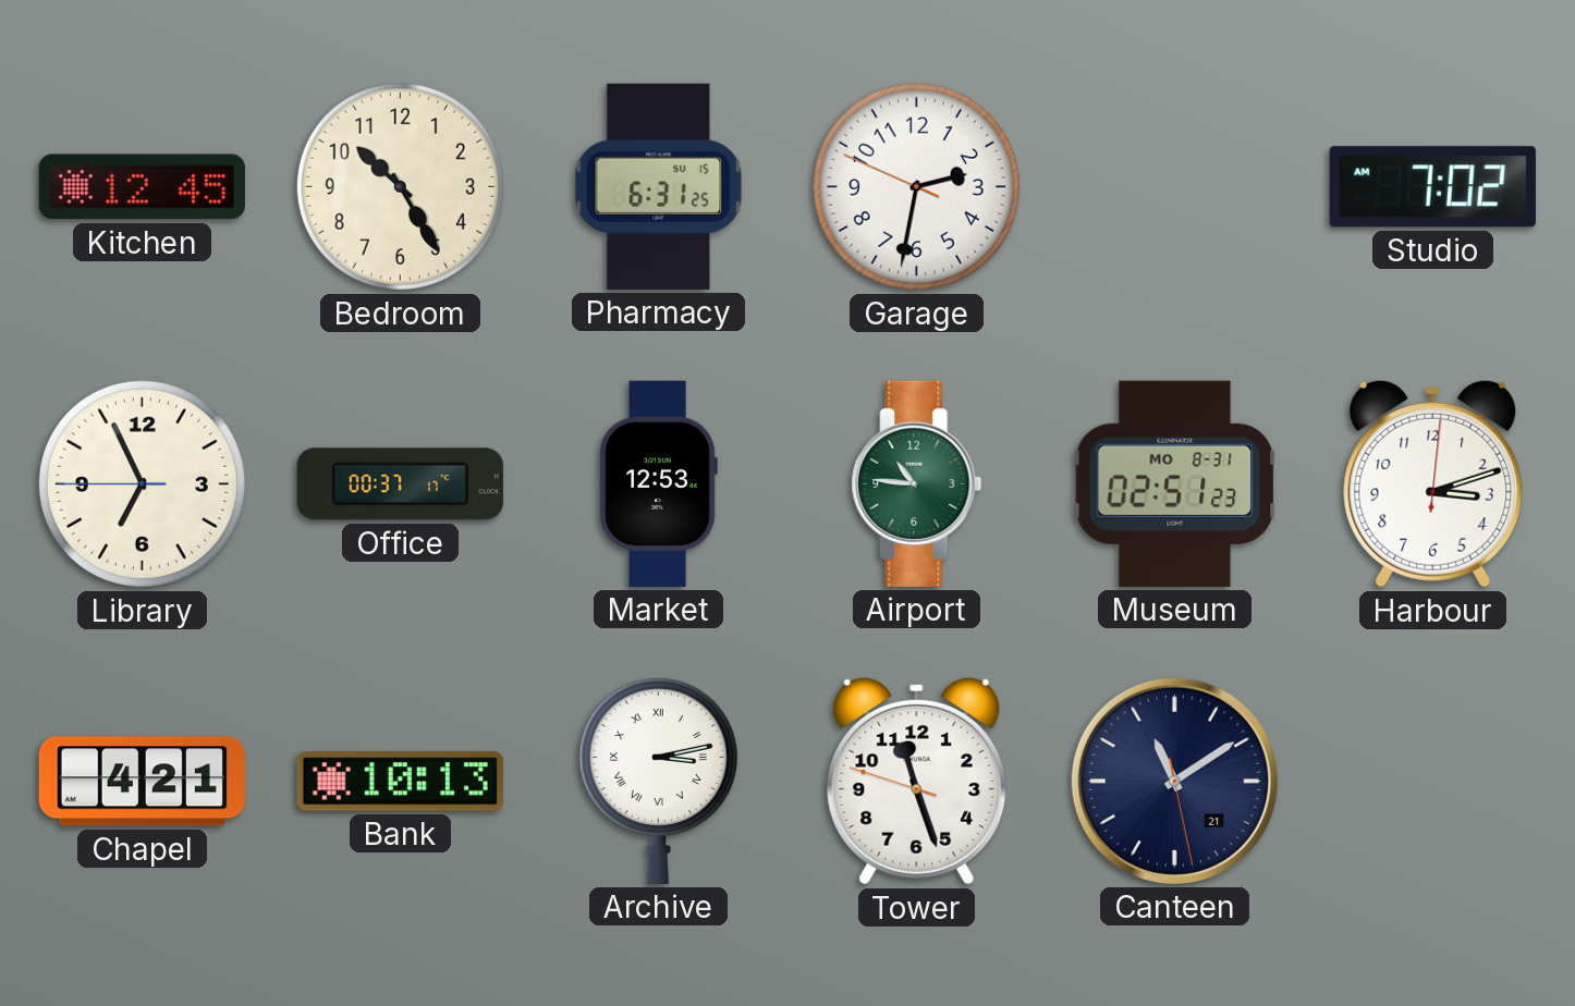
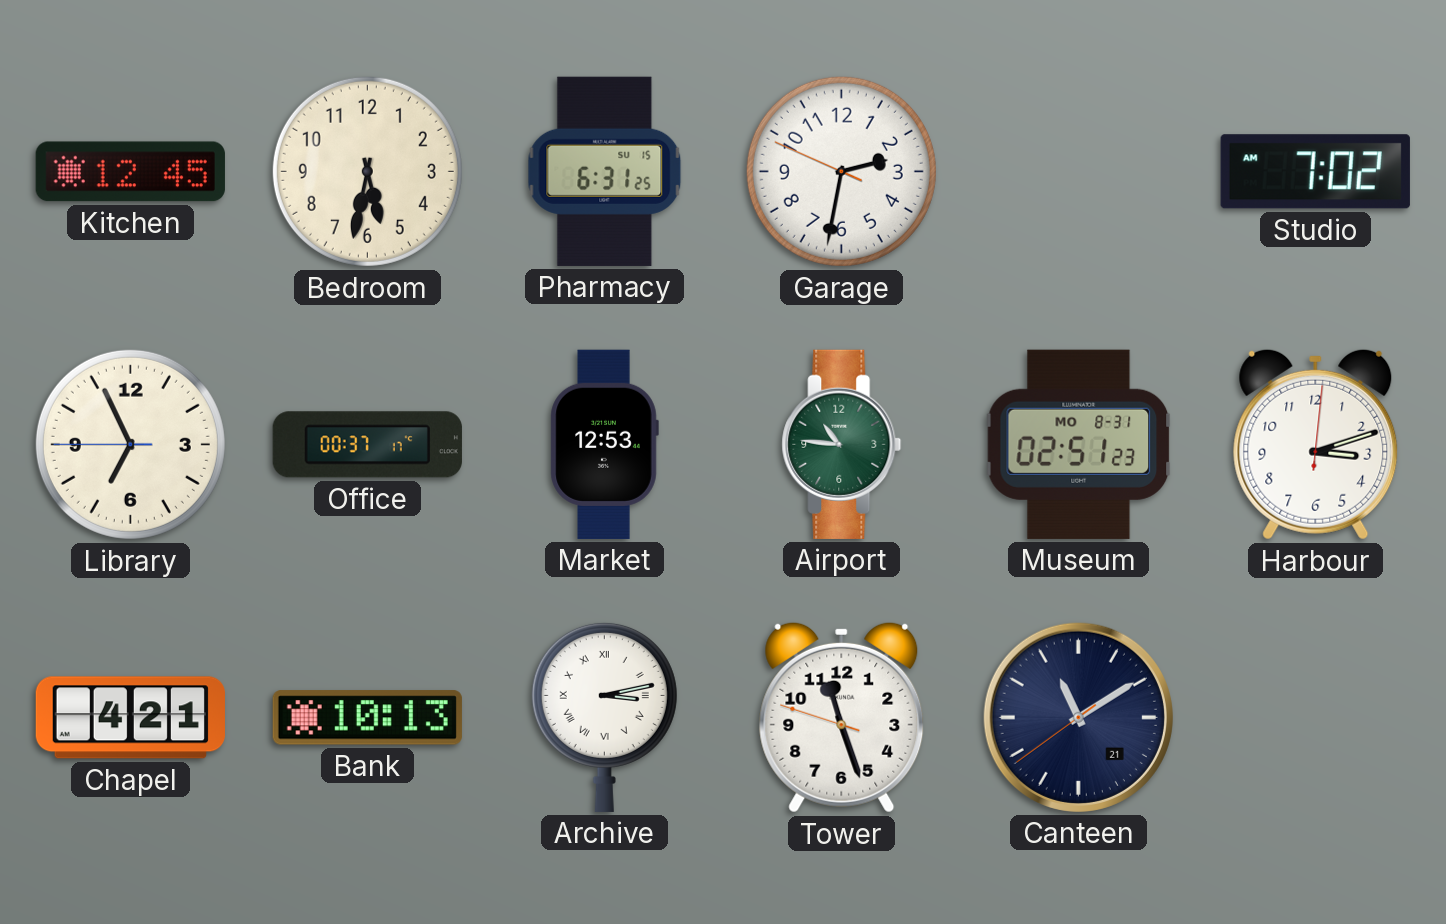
Bedroom: 10:25 -> 5:32 (367, 171)
Canteen: 11:09:28 -> 11:09:39 (1078, 717)
